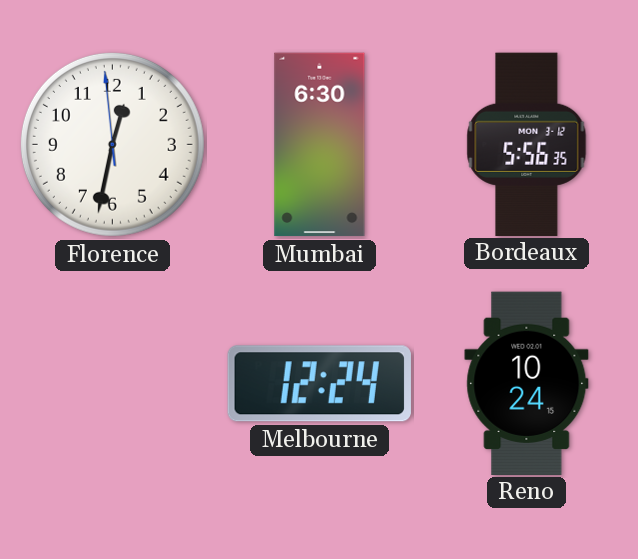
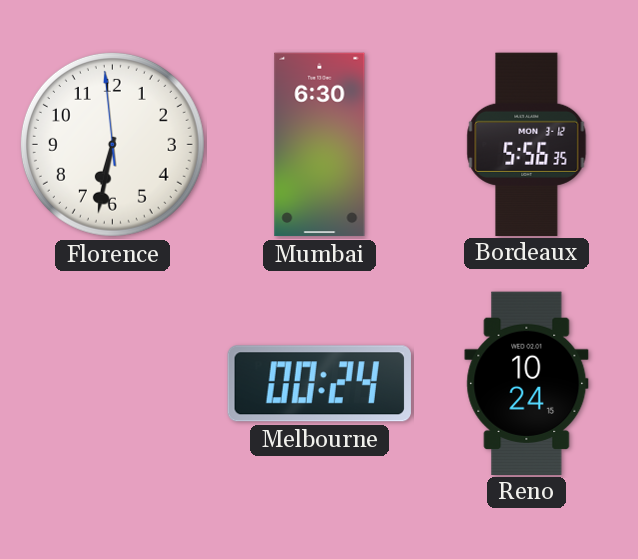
Florence: 12:31 -> 6:31 (112, 144)
Melbourne: 12:24 -> 00:24 (319, 384)
